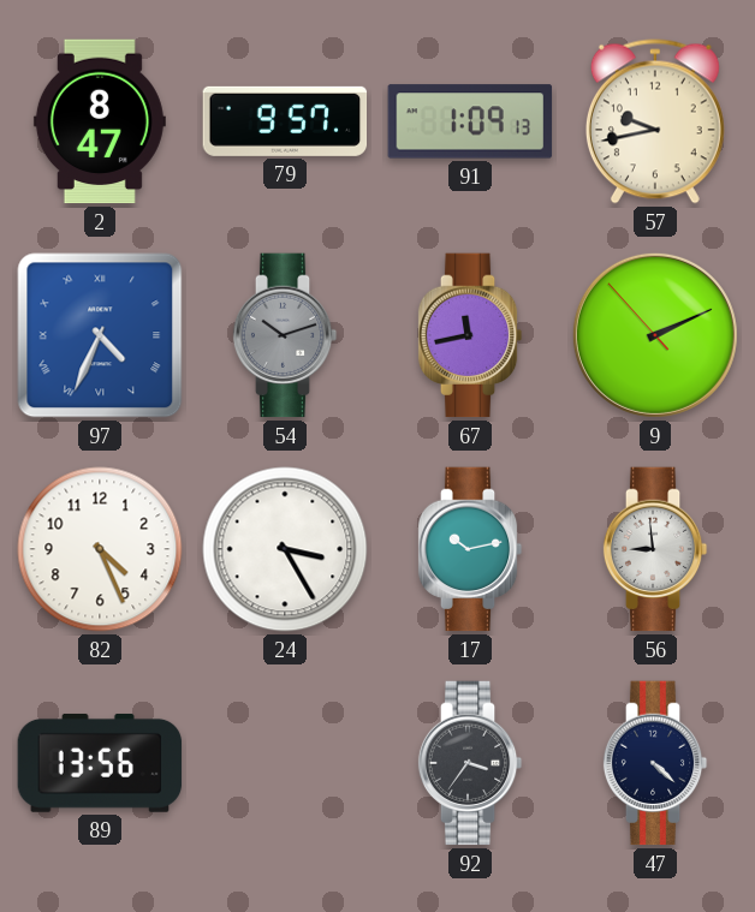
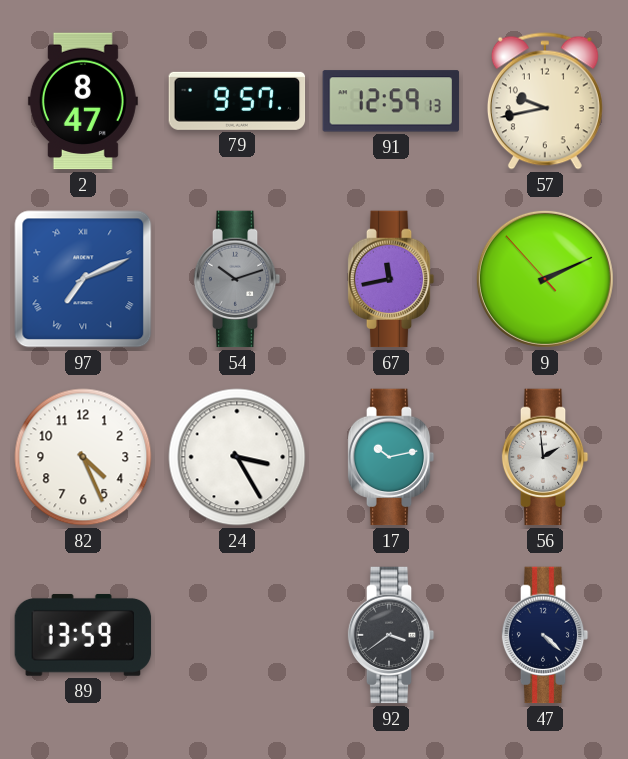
91: 1:09 -> 12:59 (391, 101)
97: 4:34 -> 7:11 (83, 279)
56: 8:59 -> 1:59 (545, 457)
89: 13:56 -> 13:59 (83, 635)
92: 3:36 -> 3:39 (391, 635)
